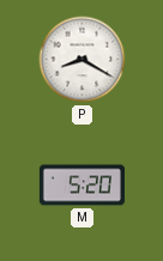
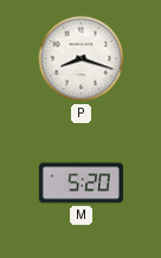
P: 8:20 -> 8:18 (82, 59)
